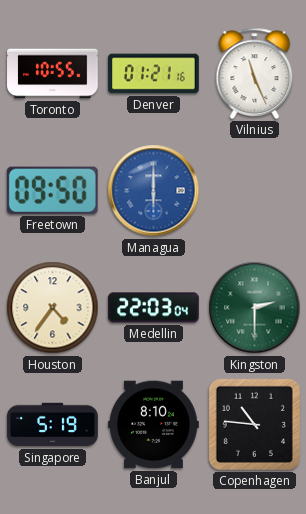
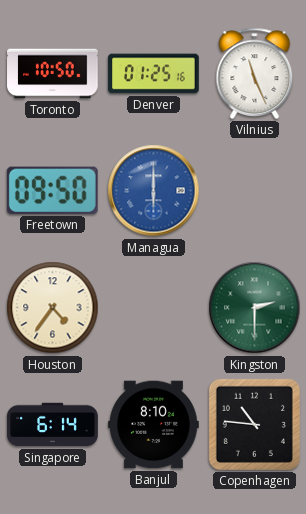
Toronto: 10:55 -> 10:50 (53, 74)
Denver: 01:21 -> 01:25 (154, 74)
Medellin: 22:03 -> none (154, 308)
Singapore: 5:19 -> 6:14 (53, 425)
